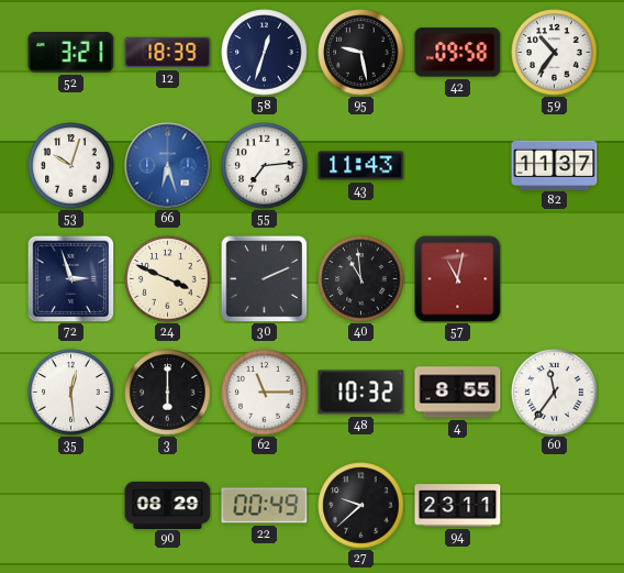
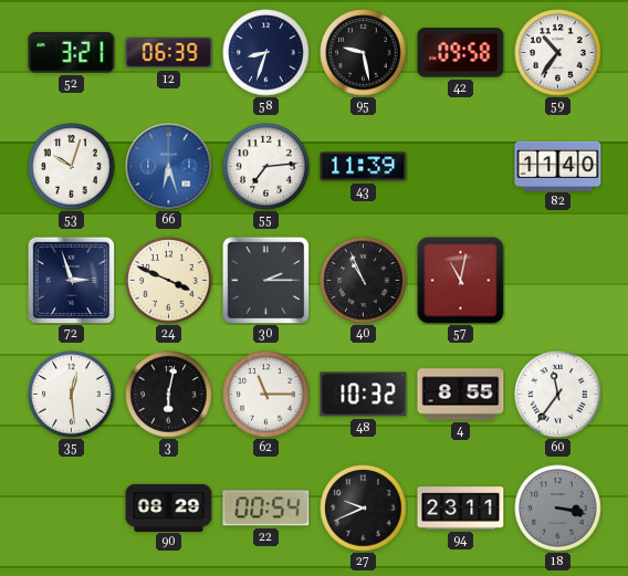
12: 18:39 -> 06:39 (169, 53)
58: 12:33 -> 8:33 (266, 53)
43: 11:43 -> 11:39 (364, 167)
82: 11:37 -> 11:40 (558, 166)
30: 2:11 -> 2:15 (265, 280)
40: 10:59 -> 10:56 (364, 281)
3: 6:00 -> 6:02 (169, 395)
22: 00:49 -> 00:54 (266, 509)
27: 9:38 -> 9:41 (364, 509)
18: none -> 3:17 (558, 509)
